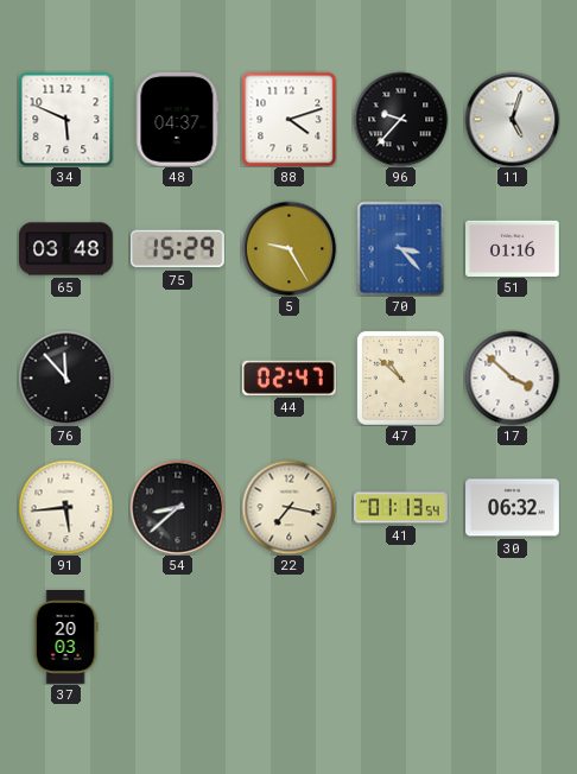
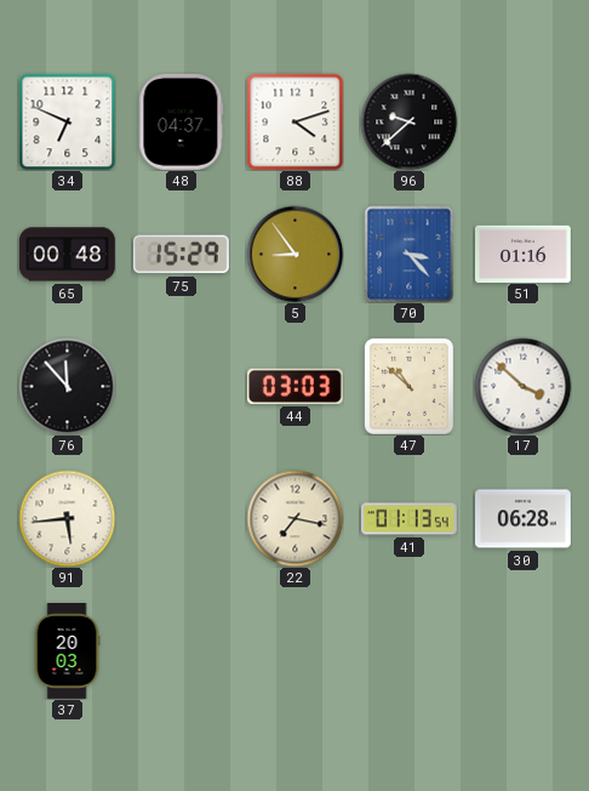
34: 5:49 -> 6:49 (67, 121)
96: 9:37 -> 9:38 (408, 121)
11: 5:03 -> none (512, 119)
65: 03:48 -> 00:48 (68, 255)
5: 9:25 -> 8:54 (294, 254)
44: 02:47 -> 03:03 (294, 386)
54: 8:38 -> none (177, 507)
30: 06:32 -> 06:28 (524, 519)
